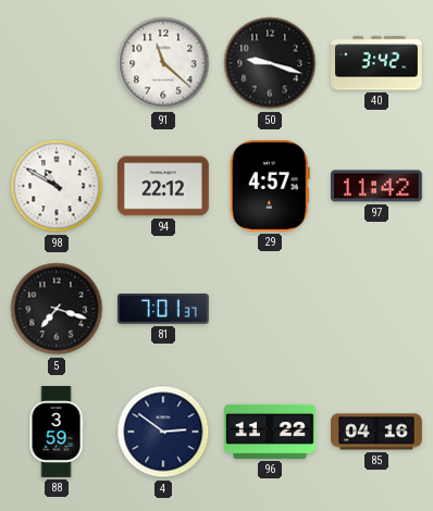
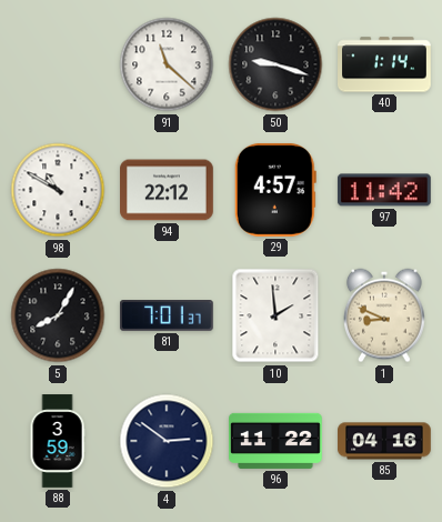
40: 3:42 -> 1:14 (385, 64)
5: 7:18 -> 8:05 (58, 315)
10: none -> 1:59 (275, 315)
1: none -> 8:49 (384, 315)
